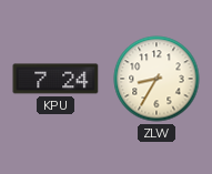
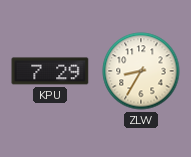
KPU: 7:24 -> 7:29 (50, 71)
